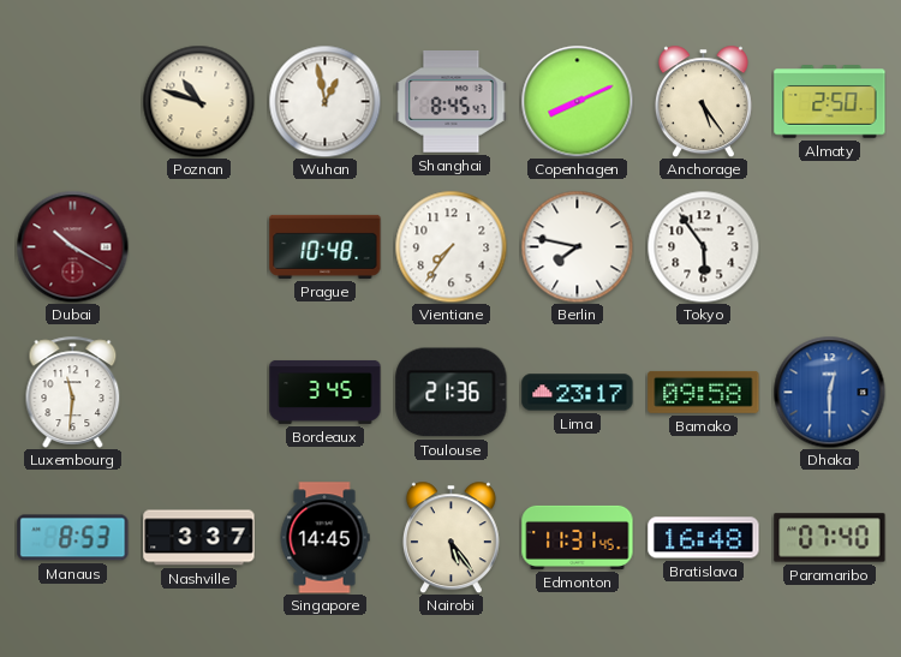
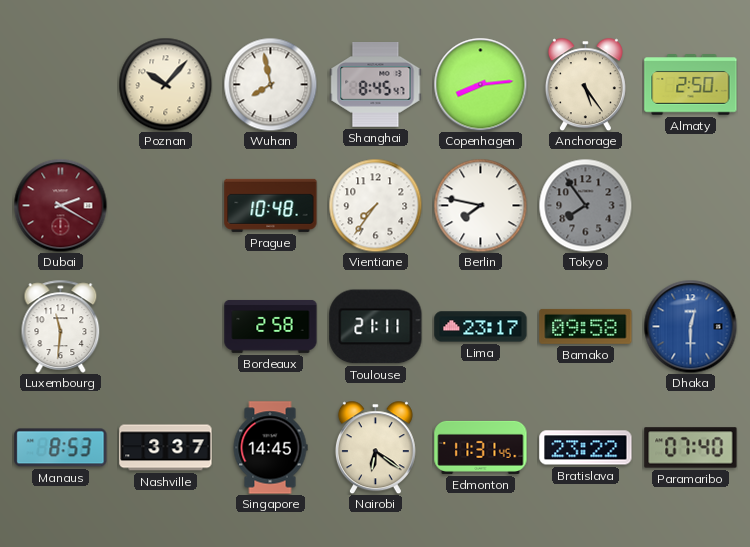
Poznan: 10:48 -> 10:07 (165, 84)
Wuhan: 12:58 -> 7:58 (270, 84)
Copenhagen: 8:11 -> 8:14 (480, 84)
Dubai: 10:20 -> 2:20 (60, 205)
Tokyo: 5:54 -> 7:54 (585, 205)
Tokyo dial: white -> grey (585, 205)
Bordeaux: 3:45 -> 2:58 (271, 326)
Toulouse: 21:36 -> 21:11 (376, 327)
Nairobi: 5:24 -> 6:21 (375, 447)
Bratislava: 16:48 -> 23:22 (586, 448)
